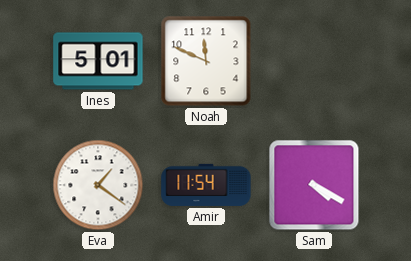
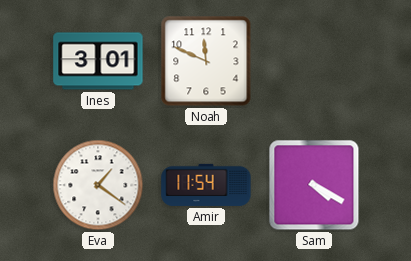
Ines: 5:01 -> 3:01 (98, 61)
